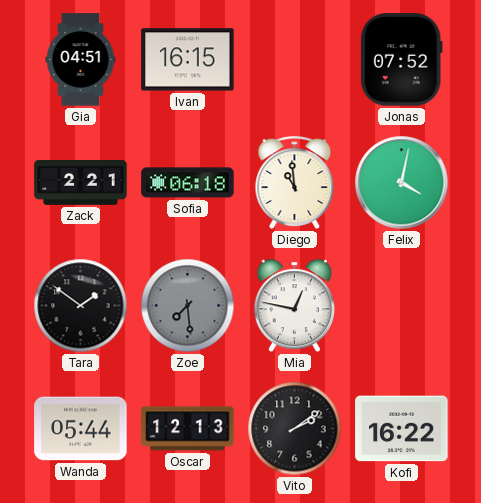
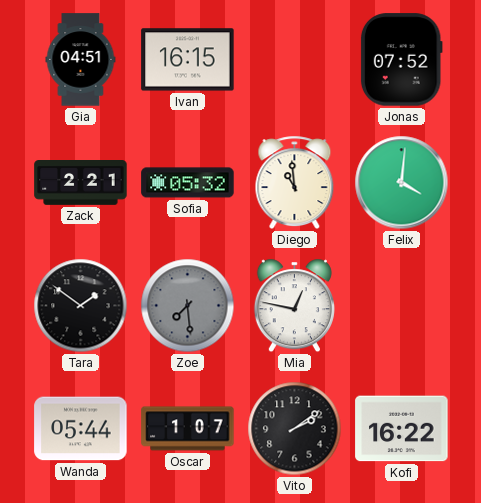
Sofia: 06:18 -> 05:32 (188, 183)
Felix: 4:02 -> 4:01 (402, 183)
Oscar: 12:13 -> 1:07 (188, 429)
